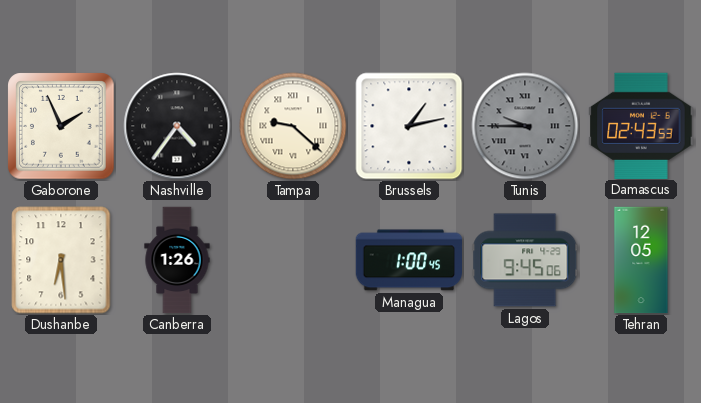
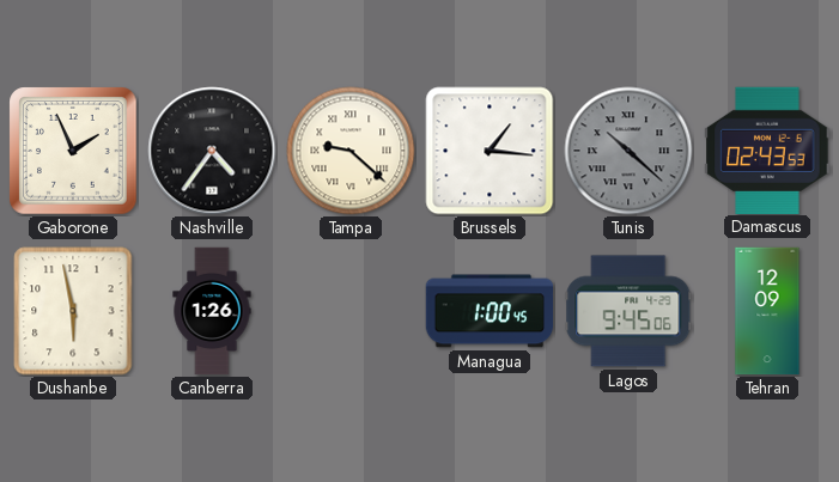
Brussels: 1:13 -> 1:16 (490, 151)
Tunis: 9:45 -> 10:22 (628, 151)
Dushanbe: 6:29 -> 5:58 (73, 311)
Tehran: 12:05 -> 12:09 (767, 311)
